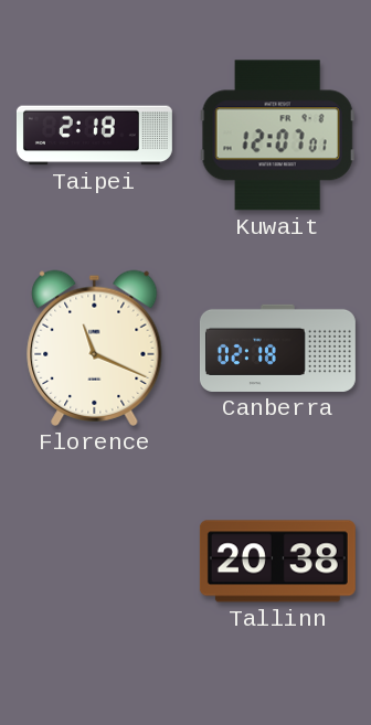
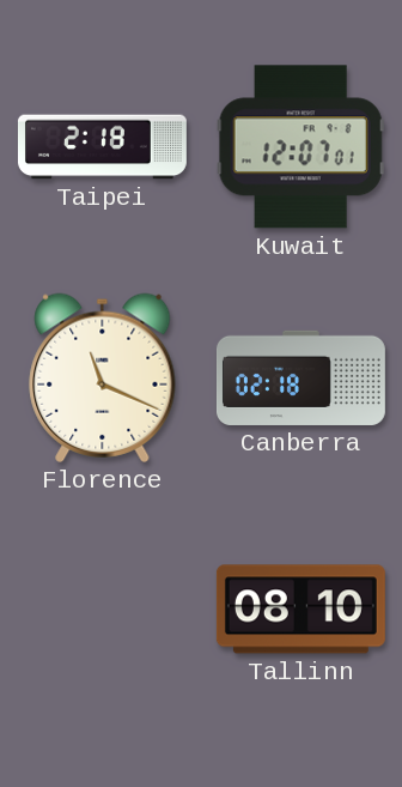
Tallinn: 20:38 -> 08:10 (300, 610)
